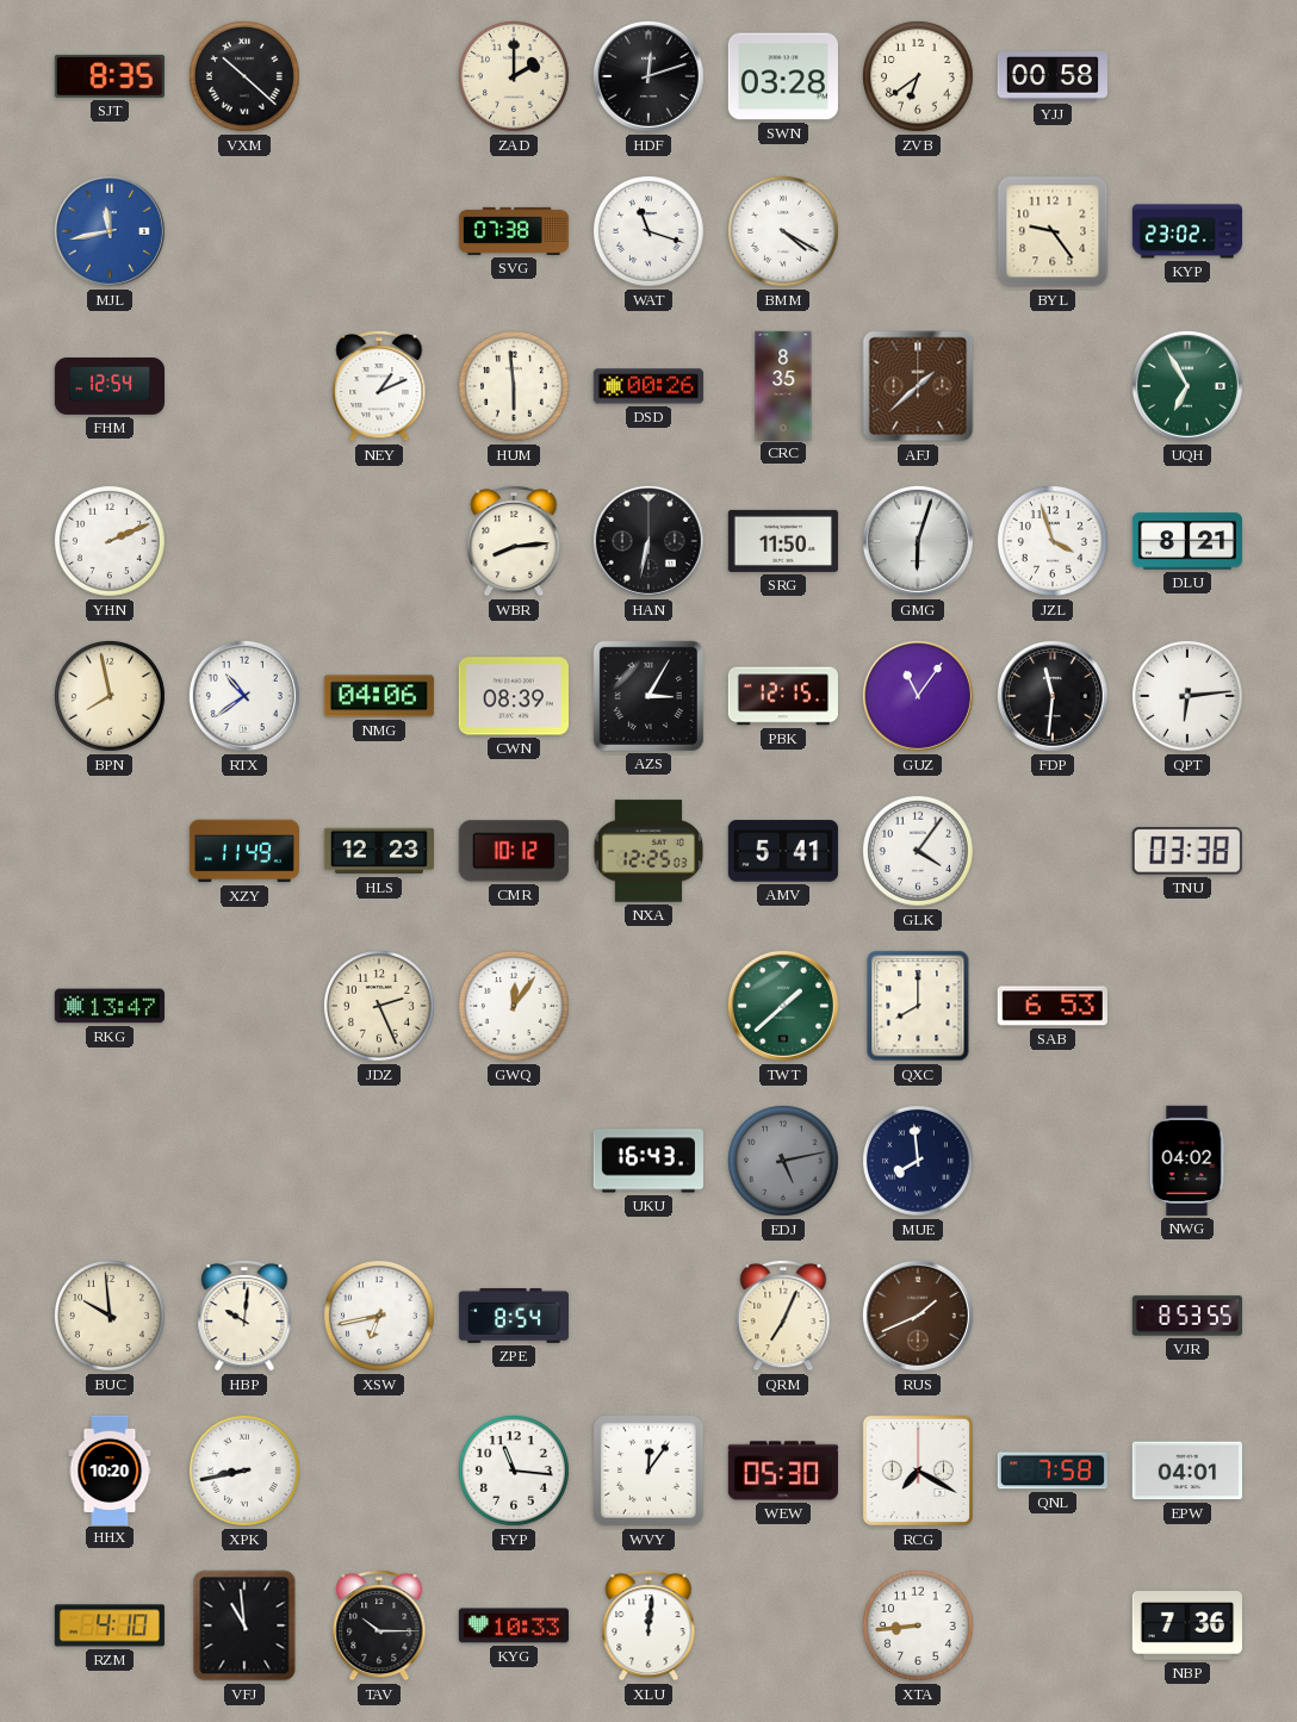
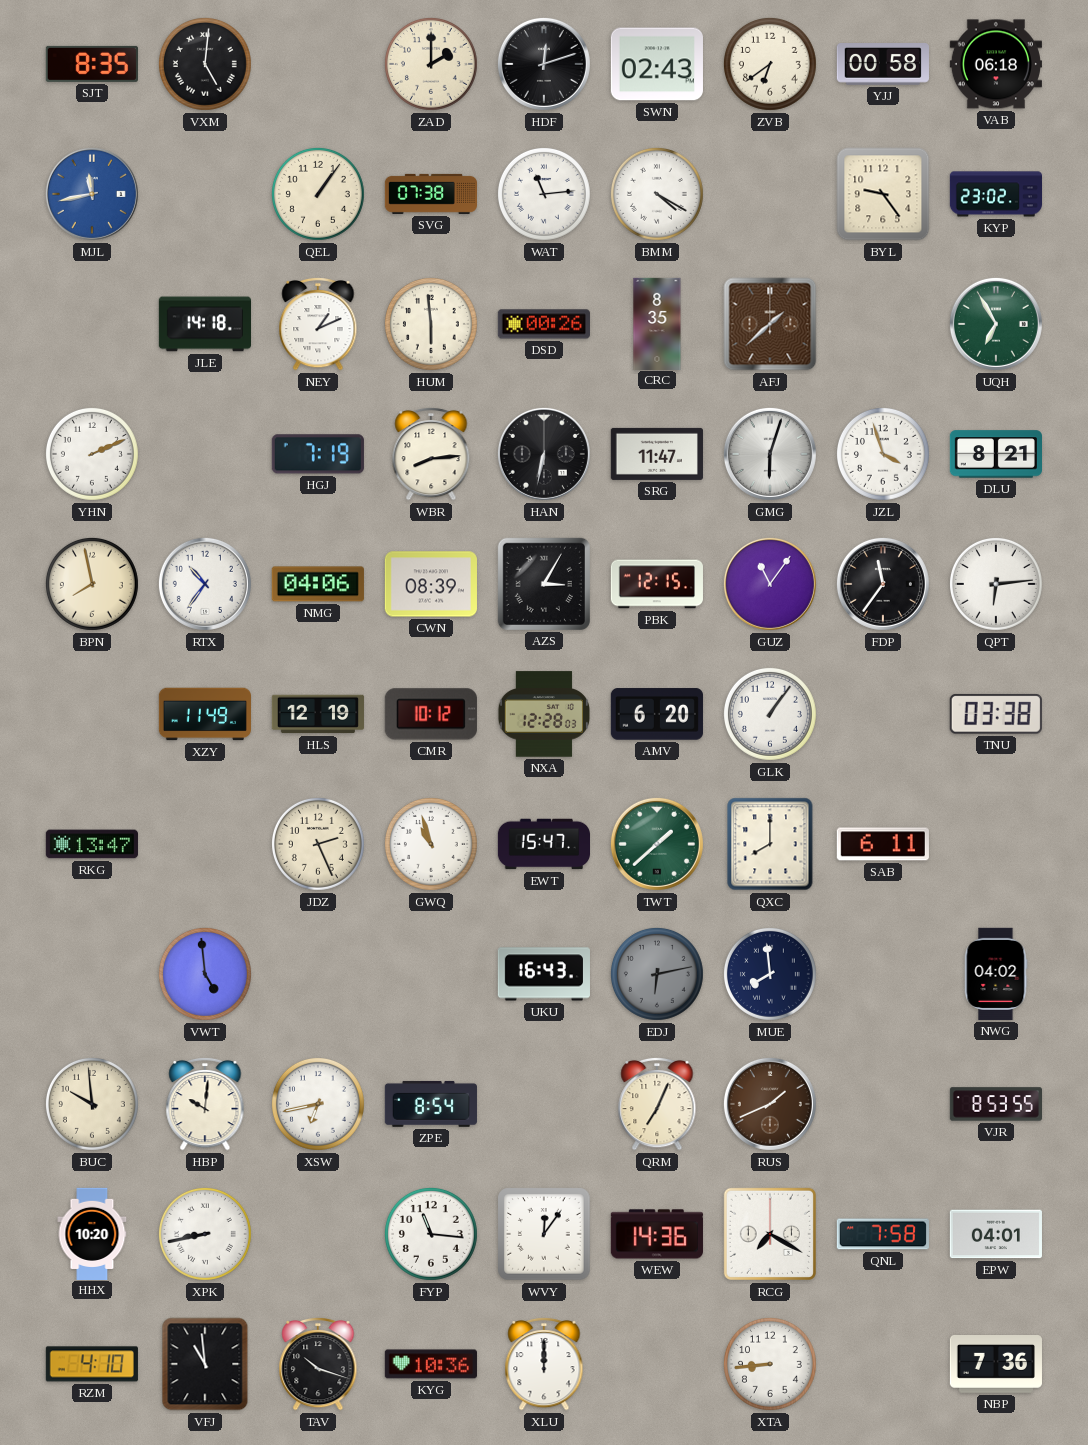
VXM: 10:22 -> 5:01 (205, 64)
SWN: 03:28 -> 02:43 (657, 64)
VAB: none -> 06:18 (996, 64)
QEL: none -> 1:06 (318, 194)
WAT: 11:18 -> 11:14 (544, 194)
FHM: 12:54 -> none (108, 387)
JLE: none -> 14:18 (204, 324)
HGJ: none -> 7:19 (318, 454)
SRG: 11:50 -> 11:47 (657, 454)
RTX: 10:39 -> 10:36 (205, 584)
FDP: 11:31 -> 11:36 (883, 584)
HLS: 12:23 -> 12:19 (317, 714)
NXA: 12:25 -> 12:28 (543, 714)
AMV: 5:41 -> 6:20 (657, 714)
GLK: 4:06 -> 1:06 (770, 714)
GWQ: 12:06 -> 10:57 (431, 844)
EWT: none -> 15:47 (543, 844)
SAB: 6:53 -> 6:11 (883, 844)
VWT: none -> 4:59 (205, 974)
EDJ: 5:13 -> 6:13 (657, 974)
WEW: 05:30 -> 14:36 (657, 1234)
TAV: 10:15 -> 10:18 (318, 1364)
KYG: 10:33 -> 10:36 (431, 1364)
XLU: 12:01 -> 12:00 (544, 1364)
